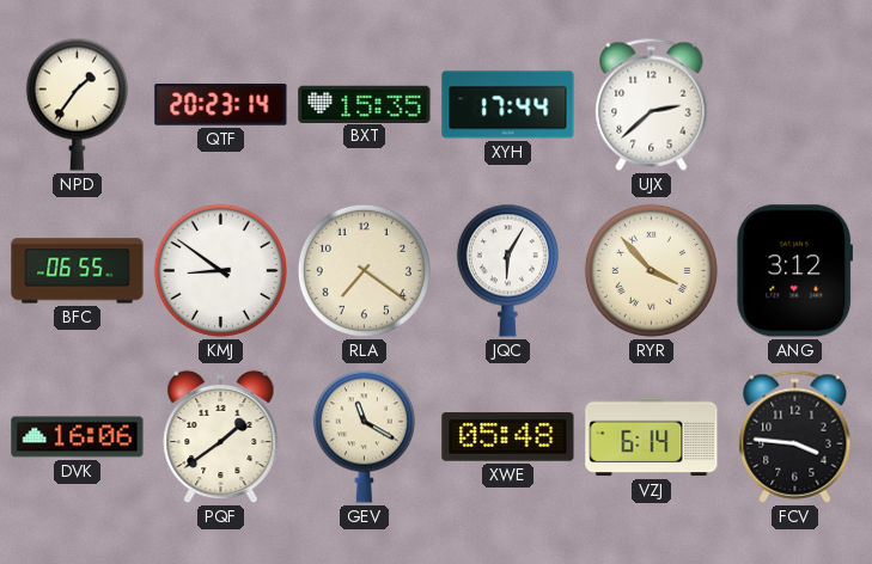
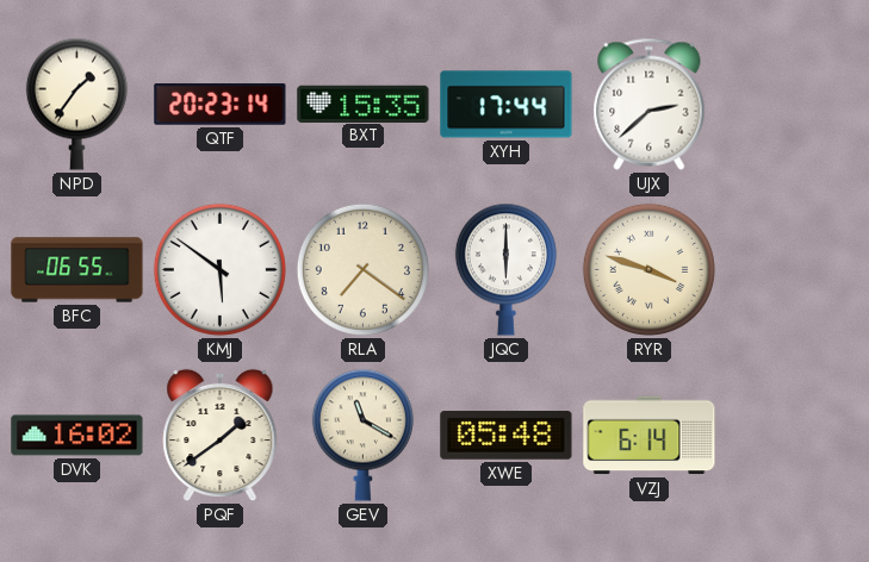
KMJ: 8:51 -> 5:51 (219, 269)
JQC: 6:05 -> 6:00 (505, 269)
RYR: 3:53 -> 3:48 (648, 269)
ANG: 3:12 -> none (795, 271)
DVK: 16:06 -> 16:02 (77, 436)
FCV: 3:46 -> none (795, 436)
